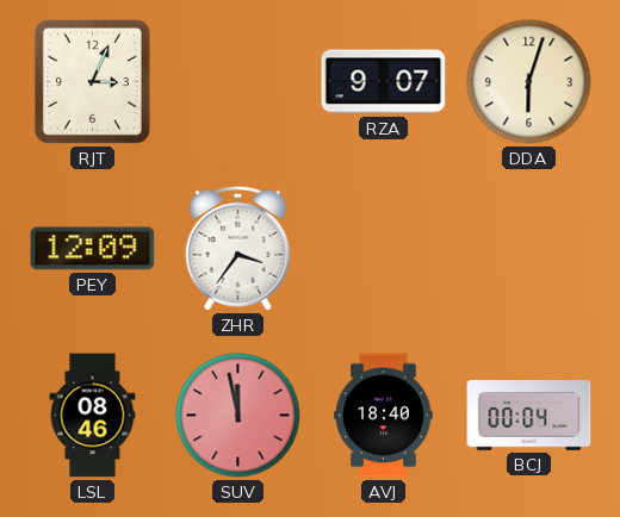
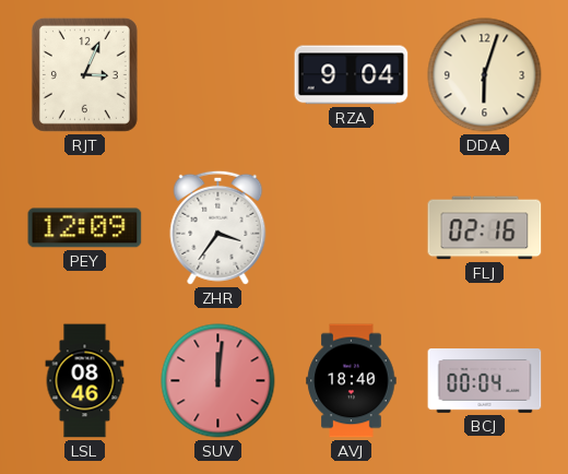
RZA: 9:07 -> 9:04 (352, 75)
FLJ: none -> 02:16 (485, 228)
SUV: 11:58 -> 12:01 (218, 381)
